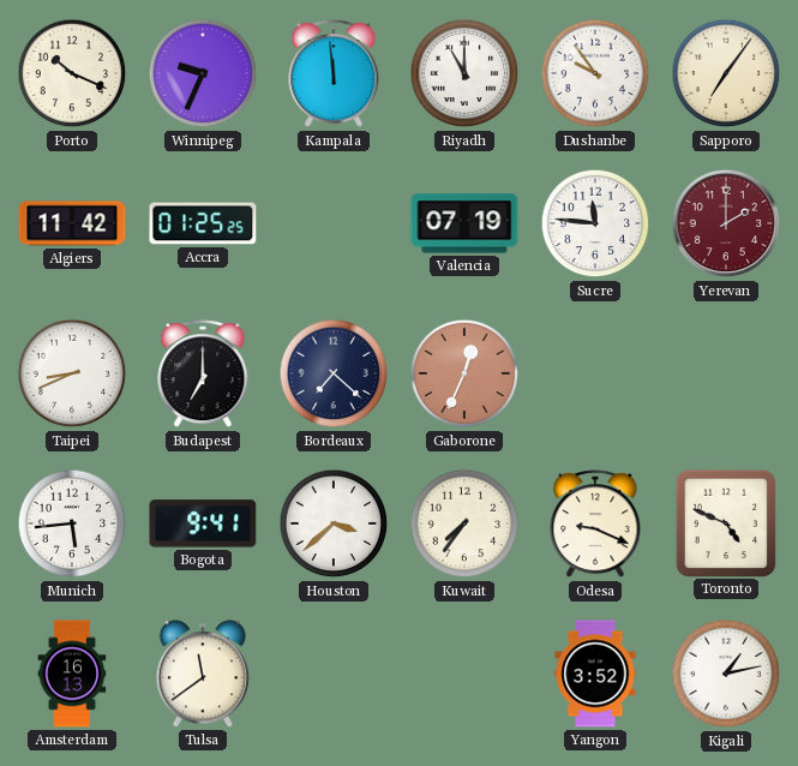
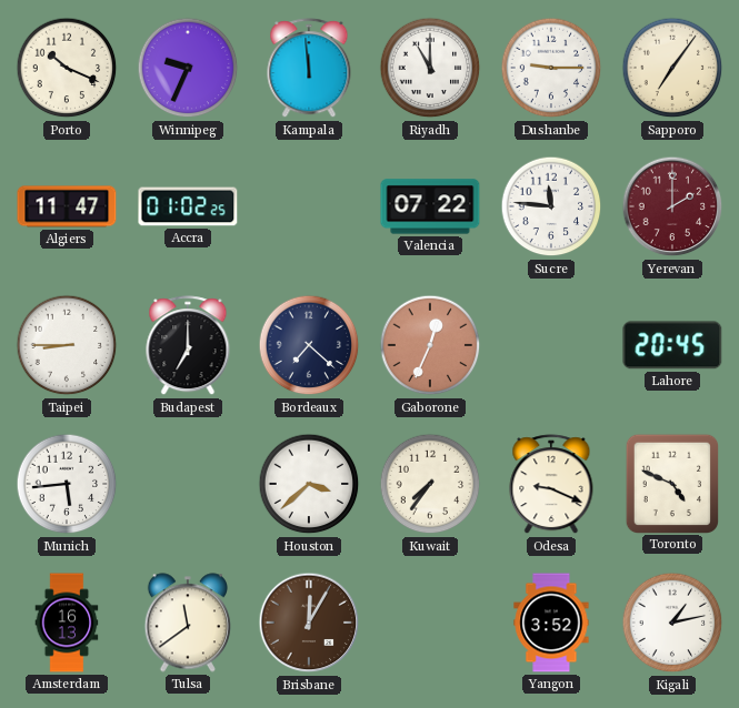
Dushanbe: 9:54 -> 9:15 (551, 68)
Algiers: 11:42 -> 11:47 (67, 206)
Accra: 01:25 -> 01:02 (188, 206)
Valencia: 07:19 -> 07:22 (430, 206)
Taipei: 8:41 -> 8:45 (67, 345)
Lahore: none -> 20:45 (672, 345)
Bogota: 9:41 -> none (203, 523)
Brisbane: none -> 12:05 (309, 623)
